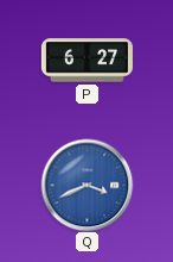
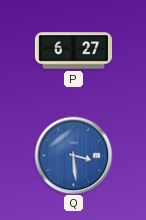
Q: 3:41 -> 3:29 (73, 155)
